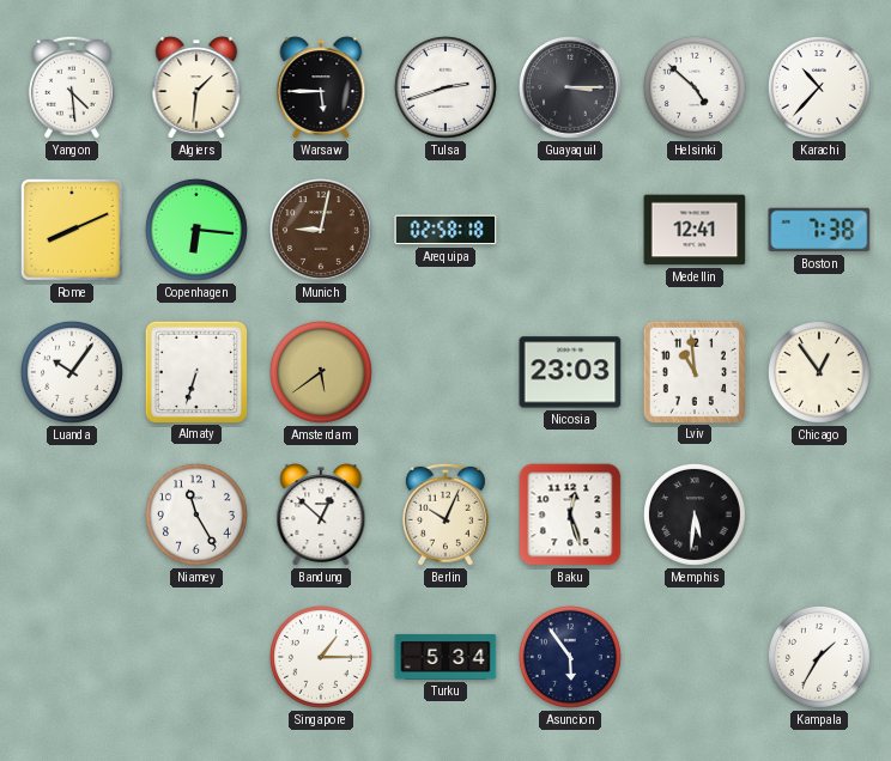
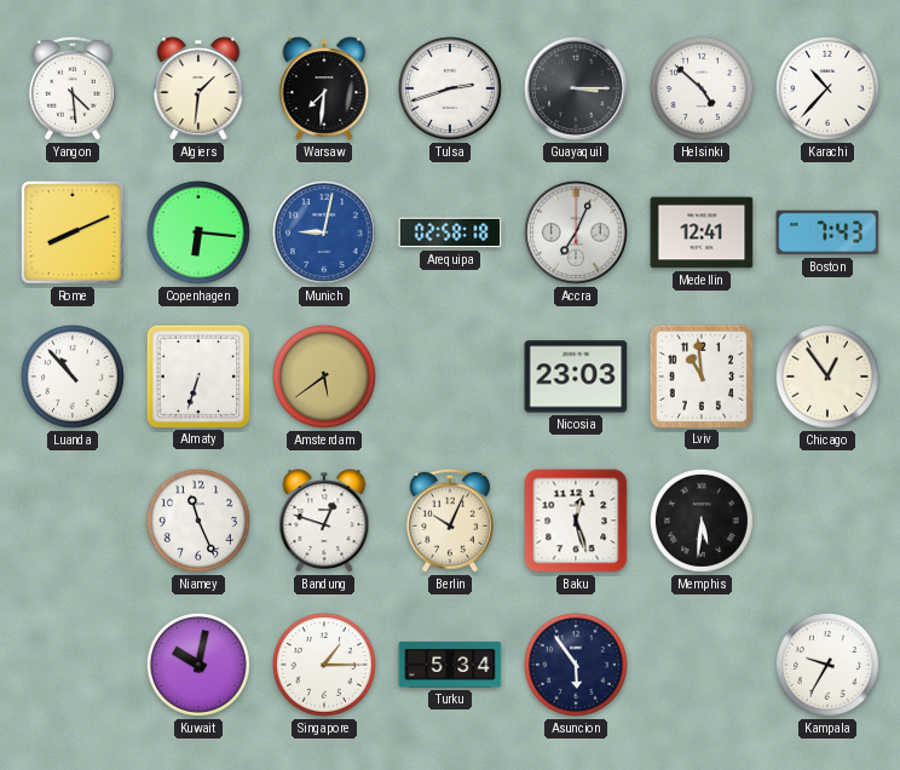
Warsaw: 5:45 -> 7:31 (324, 88)
Munich dial: brown -> blue (325, 234)
Accra: none -> 7:04 (577, 234)
Boston: 7:38 -> 7:43 (827, 232)
Luanda: 10:06 -> 10:53 (73, 377)
Niamey: 11:25 -> 11:26 (198, 521)
Bandung: 12:52 -> 12:48 (324, 521)
Kuwait: none -> 10:02 (198, 665)
Kampala: 1:35 -> 9:35 (827, 665)
